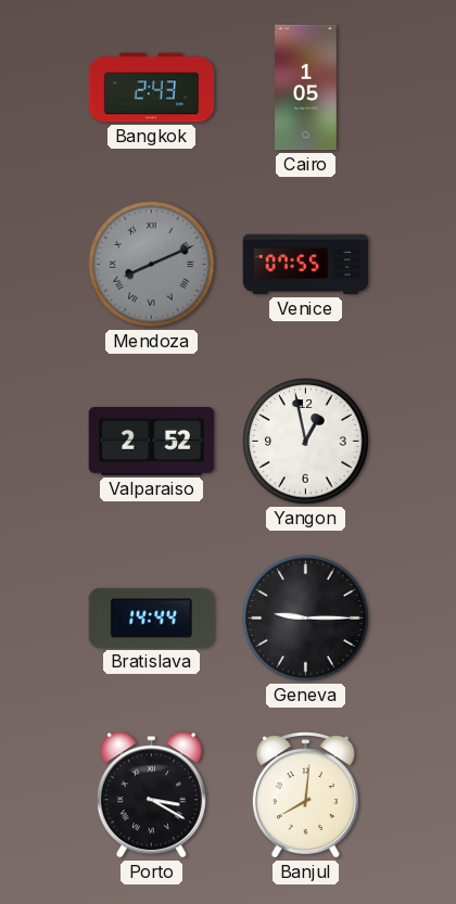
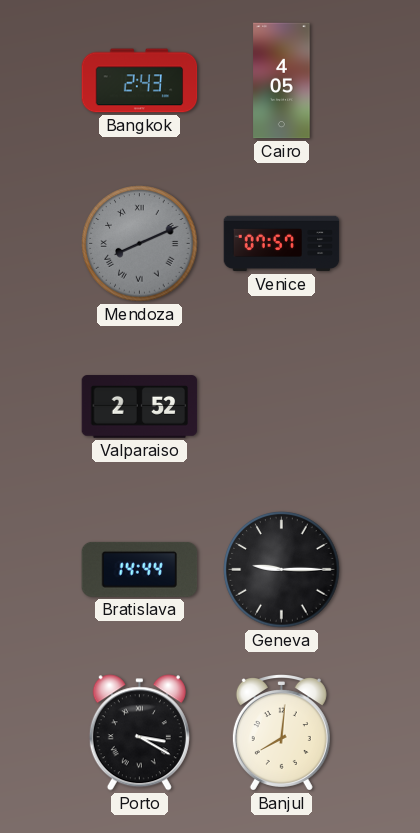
Cairo: 1:05 -> 4:05 (282, 81)
Venice: 07:55 -> 07:57 (282, 244)
Yangon: 12:58 -> none (306, 442)
